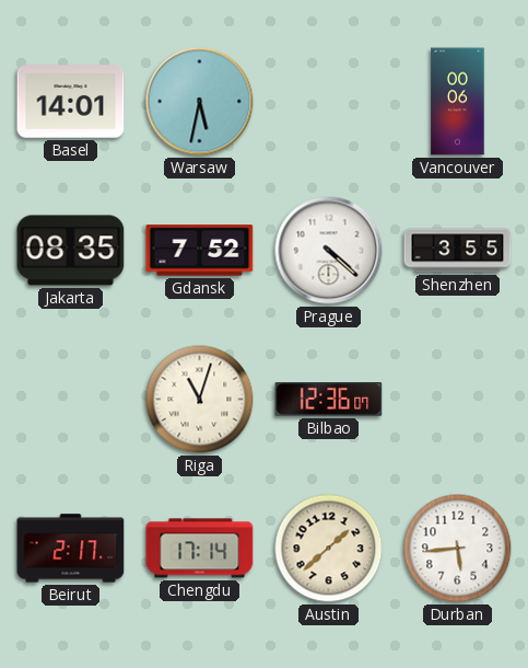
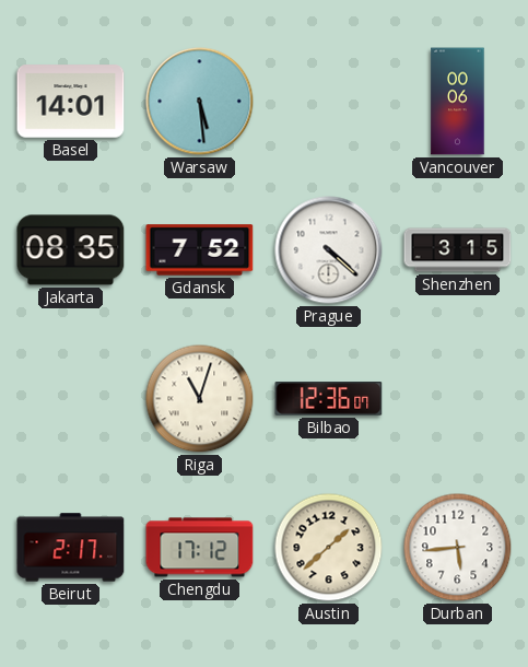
Warsaw: 5:32 -> 5:29 (200, 102)
Shenzhen: 3:55 -> 3:15 (458, 250)
Chengdu: 17:14 -> 17:12 (200, 548)
